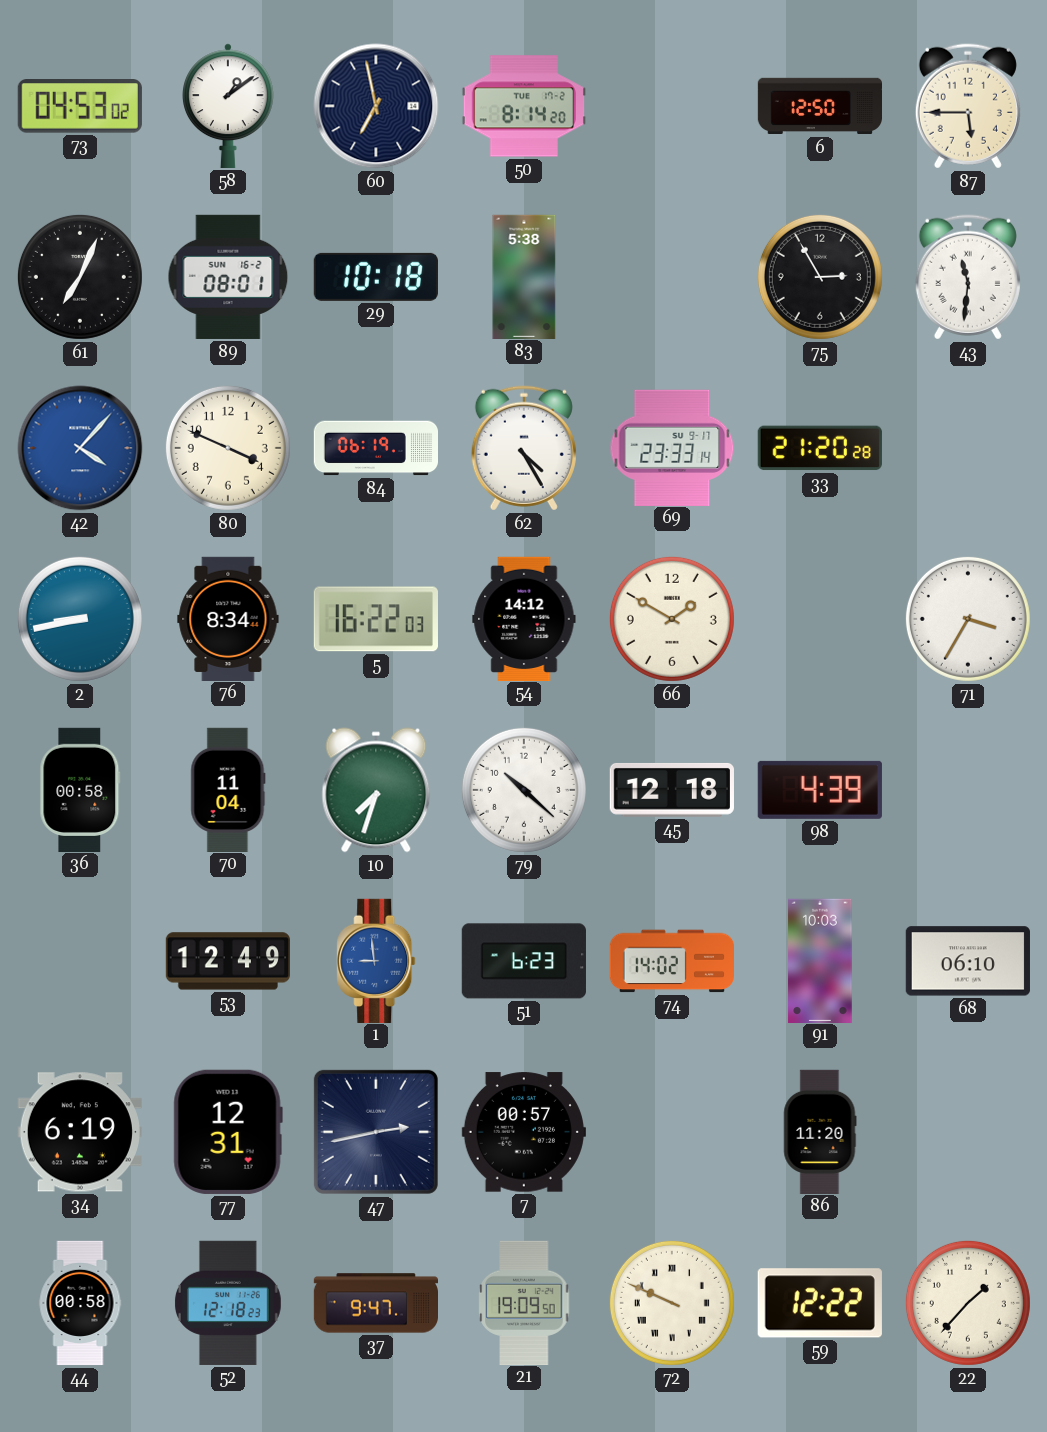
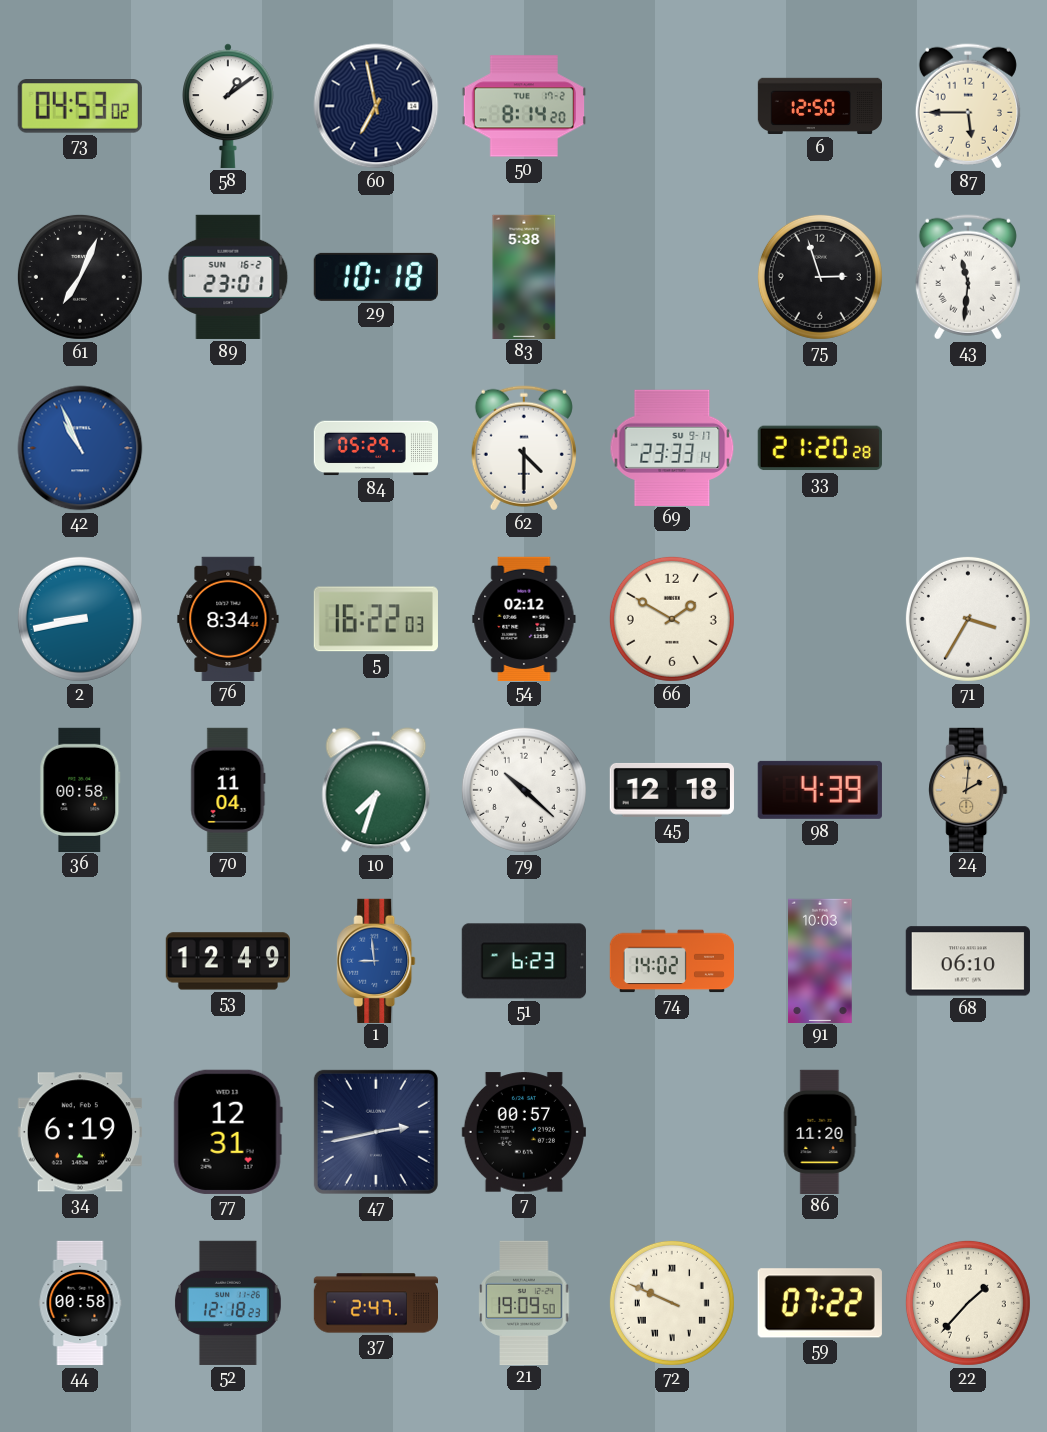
89: 08:01 -> 23:01 (228, 277)
75: 2:55 -> 2:57 (820, 277)
42: 4:07 -> 10:56 (80, 448)
80: 3:49 -> none (228, 448)
84: 06:19 -> 05:29 (375, 448)
62: 4:25 -> 4:30 (524, 448)
54: 14:12 -> 02:12 (524, 618)
24: none -> 2:01 (968, 789)
37: 9:47 -> 2:47 (376, 1303)
59: 12:22 -> 07:22 (820, 1303)
